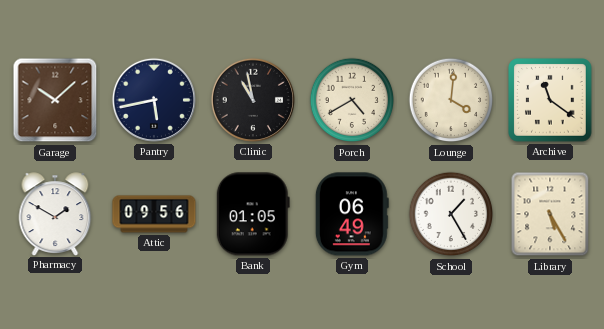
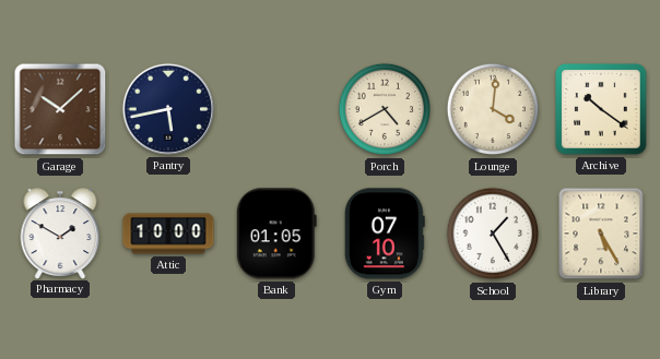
Clinic: 10:58 -> none (253, 100)
Archive: 11:21 -> 10:21 (601, 109)
Attic: 09:56 -> 10:00 (168, 234)
Gym: 06:49 -> 07:10 (385, 234)
